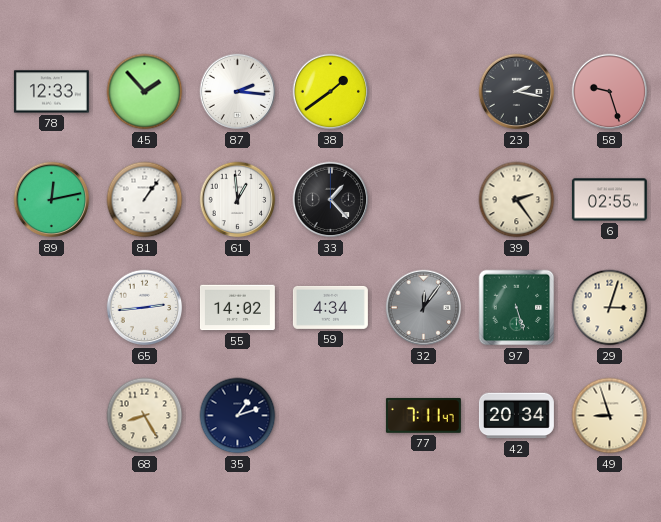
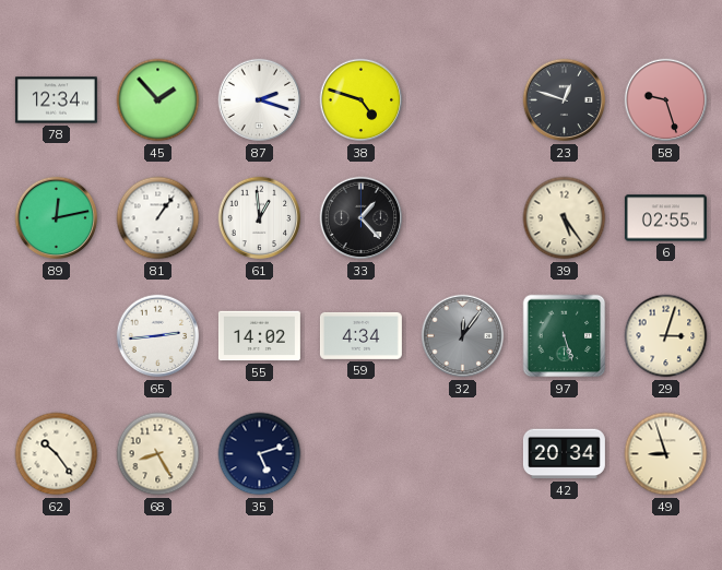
78: 12:33 -> 12:34 (56, 100)
87: 2:16 -> 2:18 (260, 100)
38: 1:39 -> 4:48 (362, 100)
23: 2:17 -> 12:48 (565, 100)
39: 2:24 -> 5:24 (565, 218)
62: none -> 10:24 (57, 454)
35: 1:12 -> 5:12 (260, 454)
77: 7:11 -> none (423, 415)
